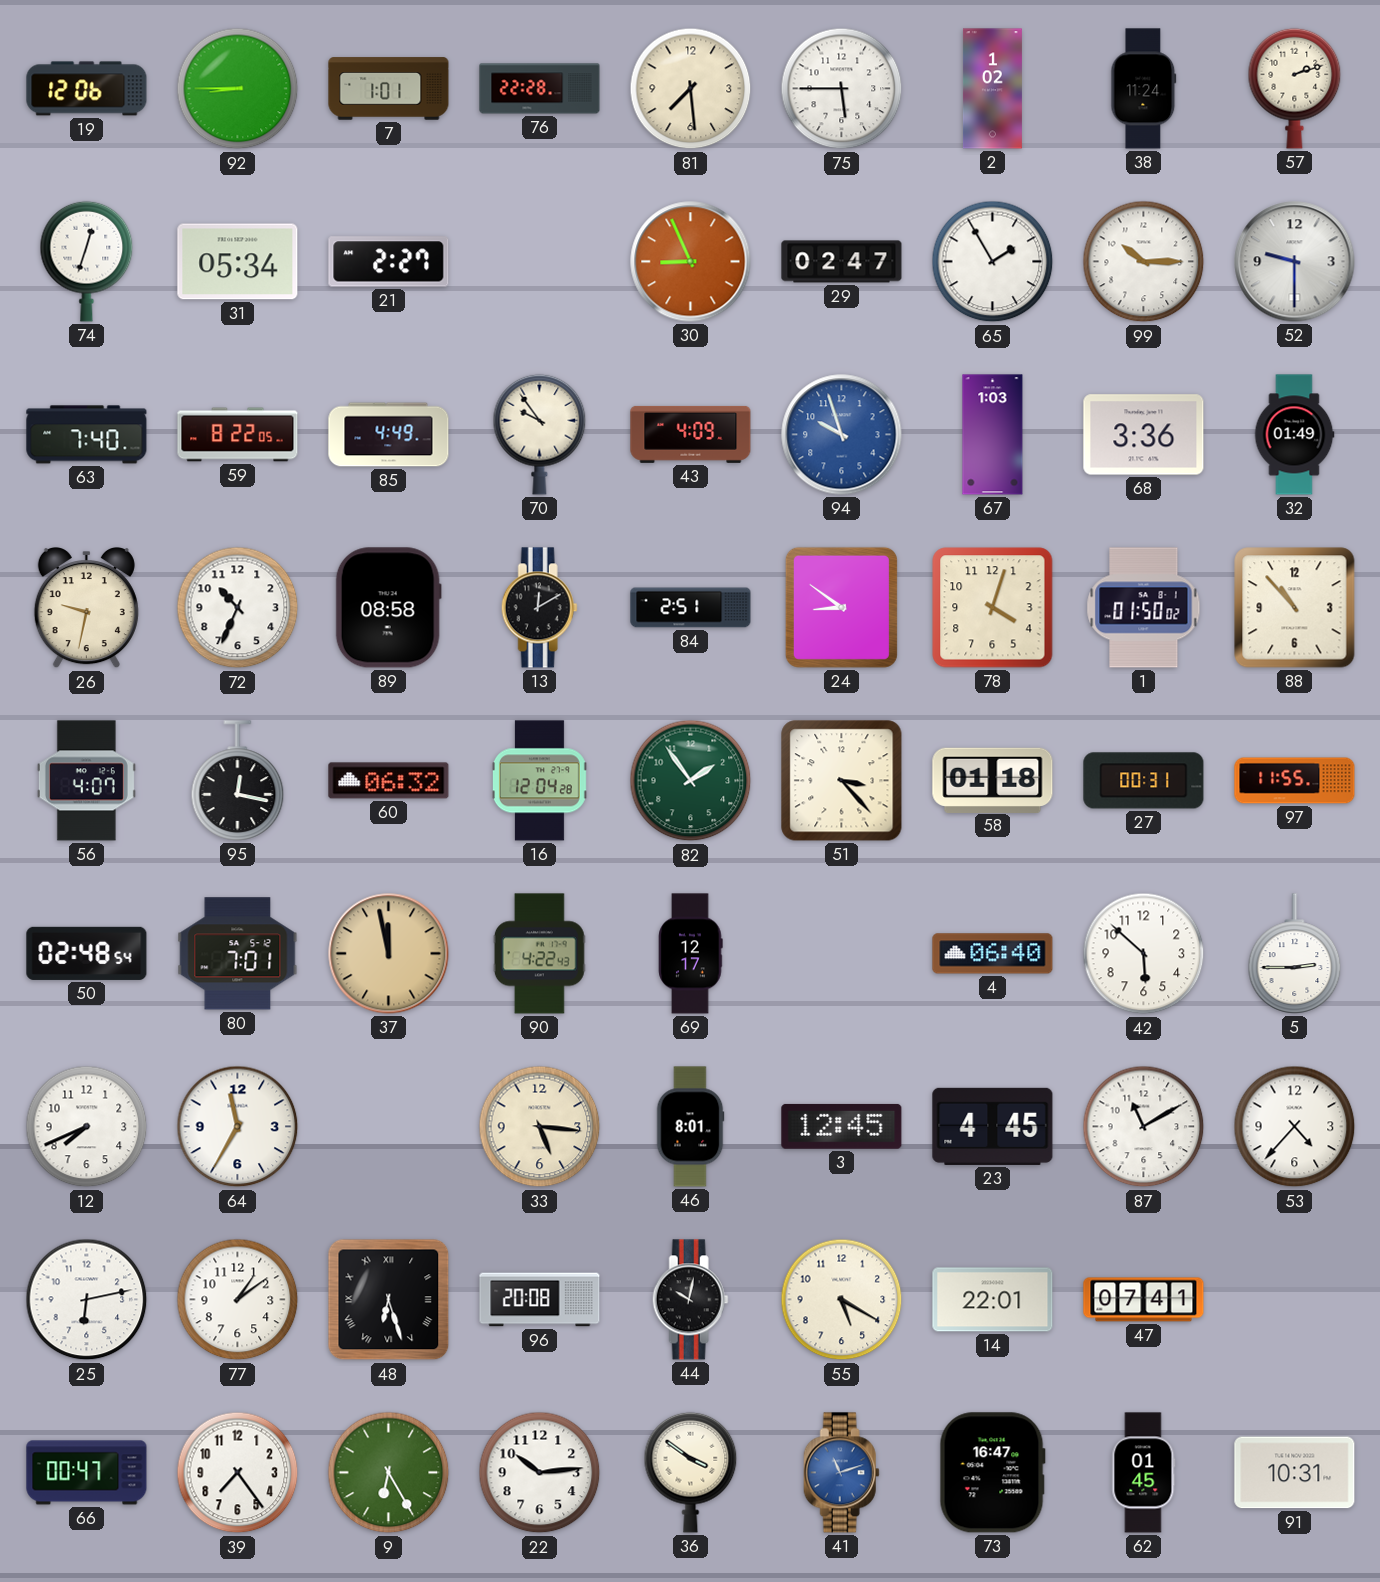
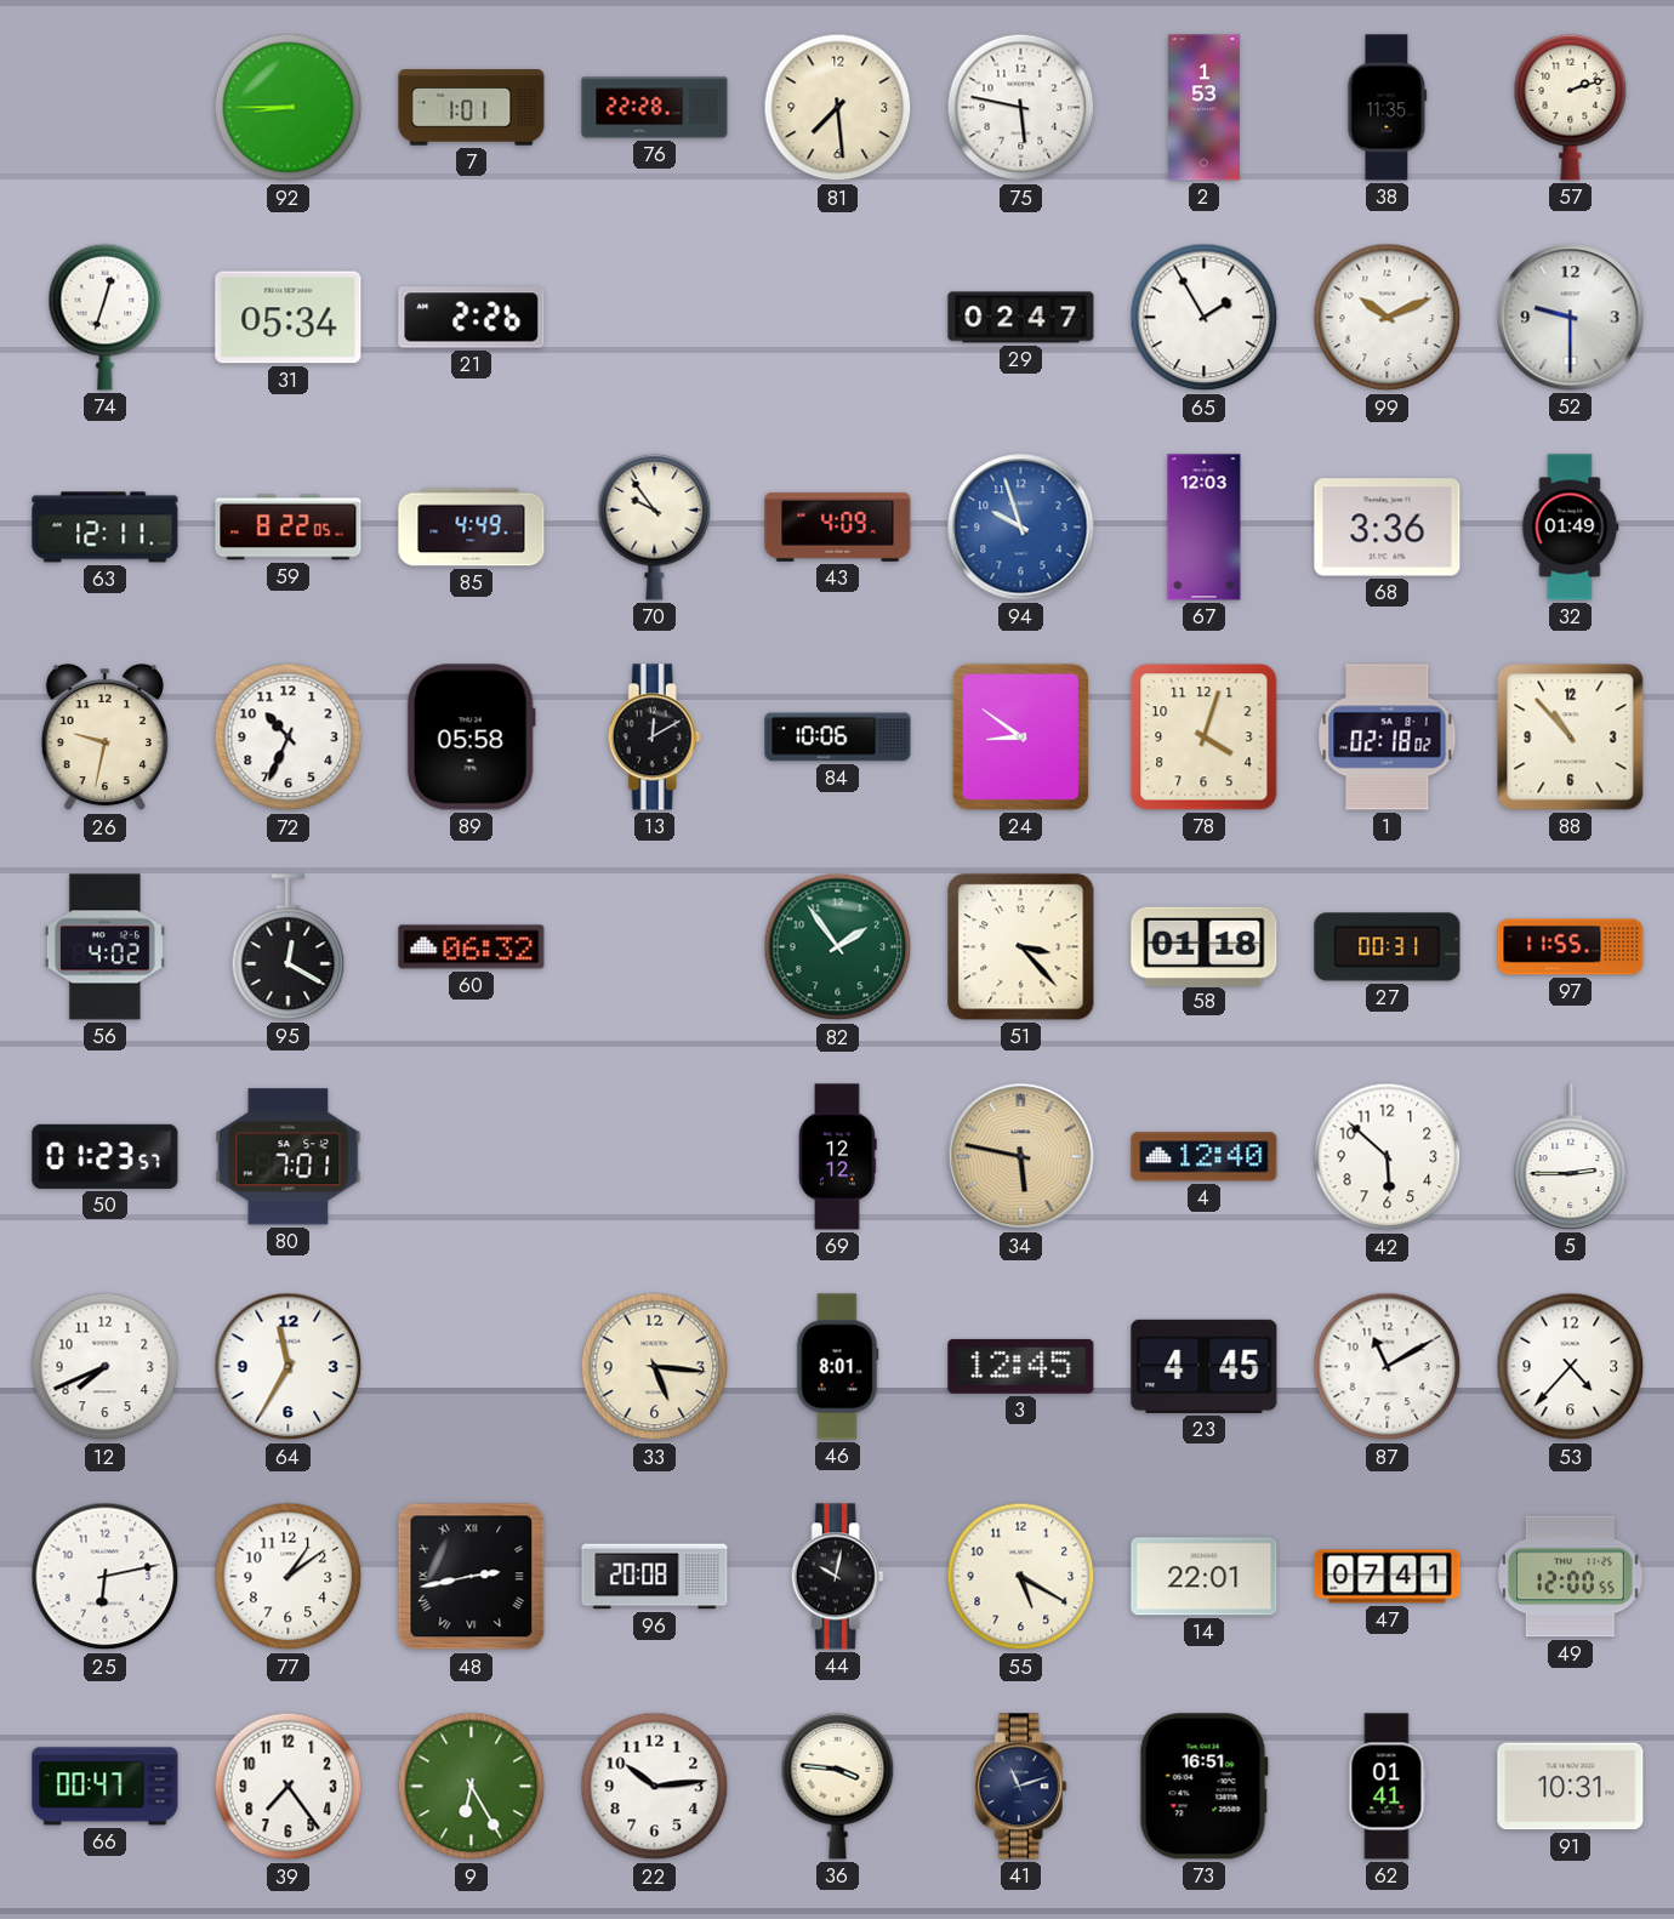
19: 12:06 -> none (87, 89)
75: 5:45 -> 5:47 (1021, 108)
2: 1:02 -> 1:53 (1203, 108)
38: 11:24 -> 11:35 (1388, 108)
21: 2:27 -> 2:26 (472, 318)
30: 8:56 -> none (691, 262)
99: 10:15 -> 10:11 (1388, 318)
63: 7:40 -> 12:11 (106, 528)
67: 1:03 -> 12:03 (1205, 528)
89: 08:58 -> 05:58 (471, 738)
84: 2:51 -> 10:06 (838, 738)
1: 01:50 -> 02:18 (1388, 738)
56: 4:07 -> 4:02 (104, 947)
95: 12:17 -> 12:20 (289, 947)
16: 12:04 -> none (539, 781)
50: 02:48 -> 01:23 (106, 1156)
37: 11:58 -> none (389, 954)
90: 4:22 -> none (539, 954)
69: 12:17 -> 12:12 (838, 1157)
34: none -> 5:47 (1021, 1157)
4: 06:40 -> 12:40 (1205, 1157)
48: 6:27 -> 2:43 (472, 1577)
49: none -> 12:00 (1571, 1577)
36: 3:51 -> 3:46 (838, 1786)
41 dial: blue -> navy (1020, 1787)
73: 16:47 -> 16:51 (1203, 1787)
62: 01:45 -> 01:41 (1388, 1787)
